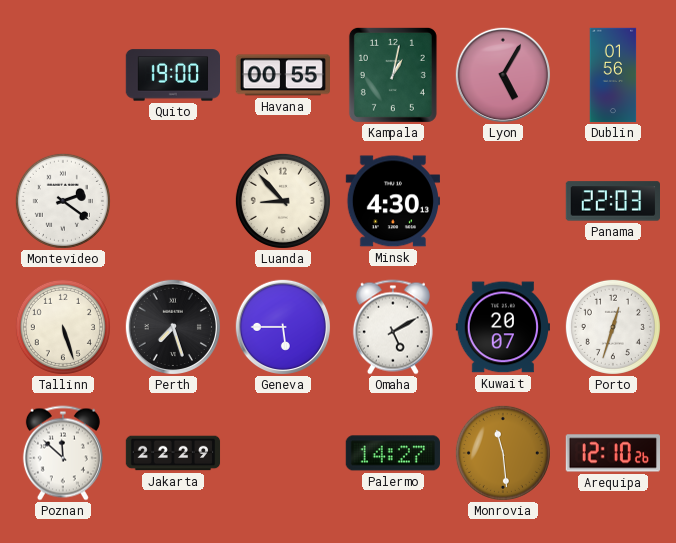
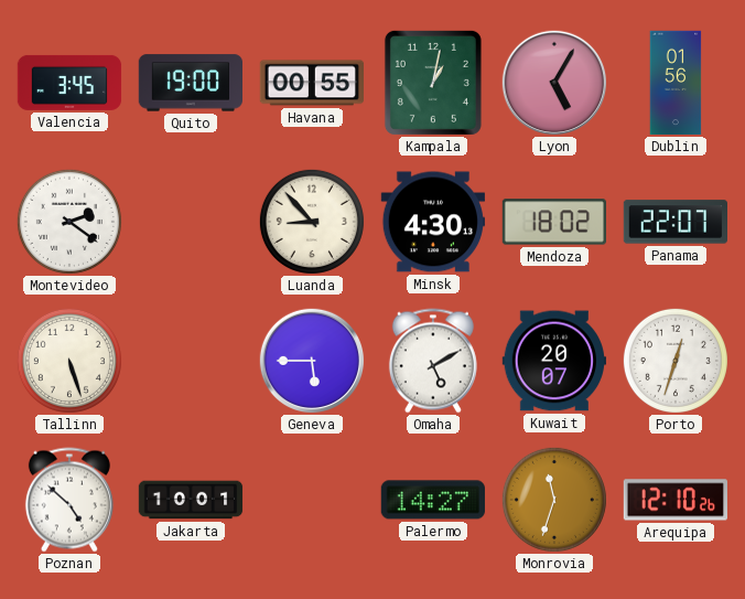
Valencia: none -> 3:45 (69, 83)
Mendoza: none -> 18:02 (553, 222)
Panama: 22:03 -> 22:07 (674, 222)
Perth: 7:27 -> none (172, 326)
Poznan: 11:52 -> 4:52 (69, 500)
Jakarta: 22:29 -> 10:01 (191, 500)
Monrovia: 11:29 -> 11:33 (554, 500)
